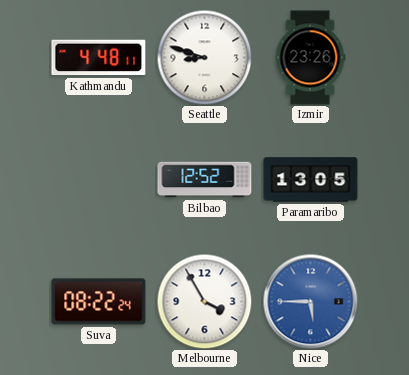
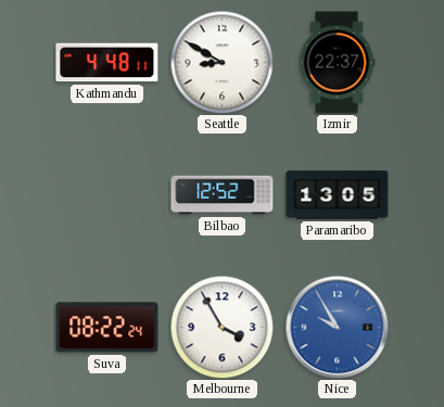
Seattle: 8:48 -> 8:50 (221, 62)
Izmir: 23:26 -> 22:37 (337, 63)
Nice: 5:45 -> 9:55 (337, 327)
